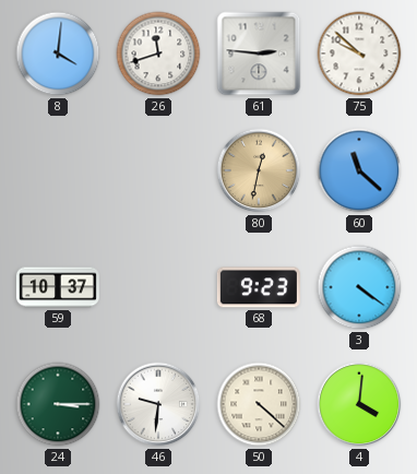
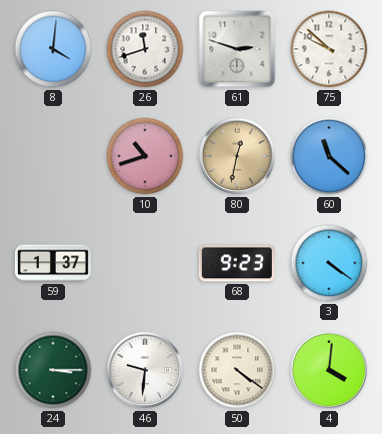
61: 2:46 -> 2:48 (237, 49)
10: none -> 10:42 (145, 156)
59: 10:37 -> 1:37 (53, 263)
50: 4:22 -> 4:21 (237, 370)
